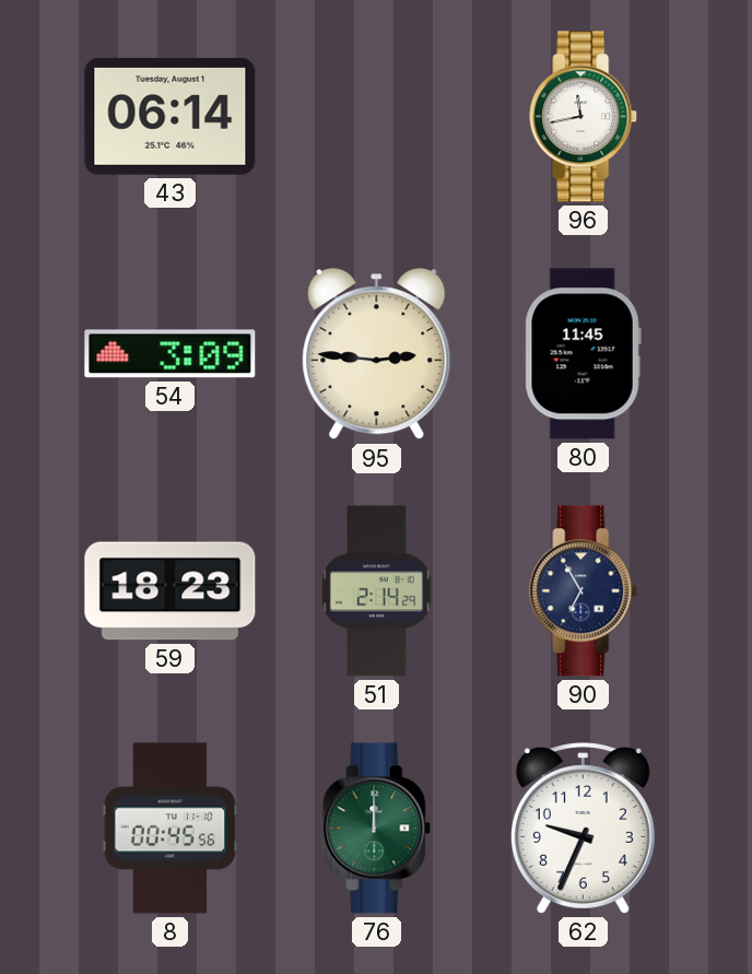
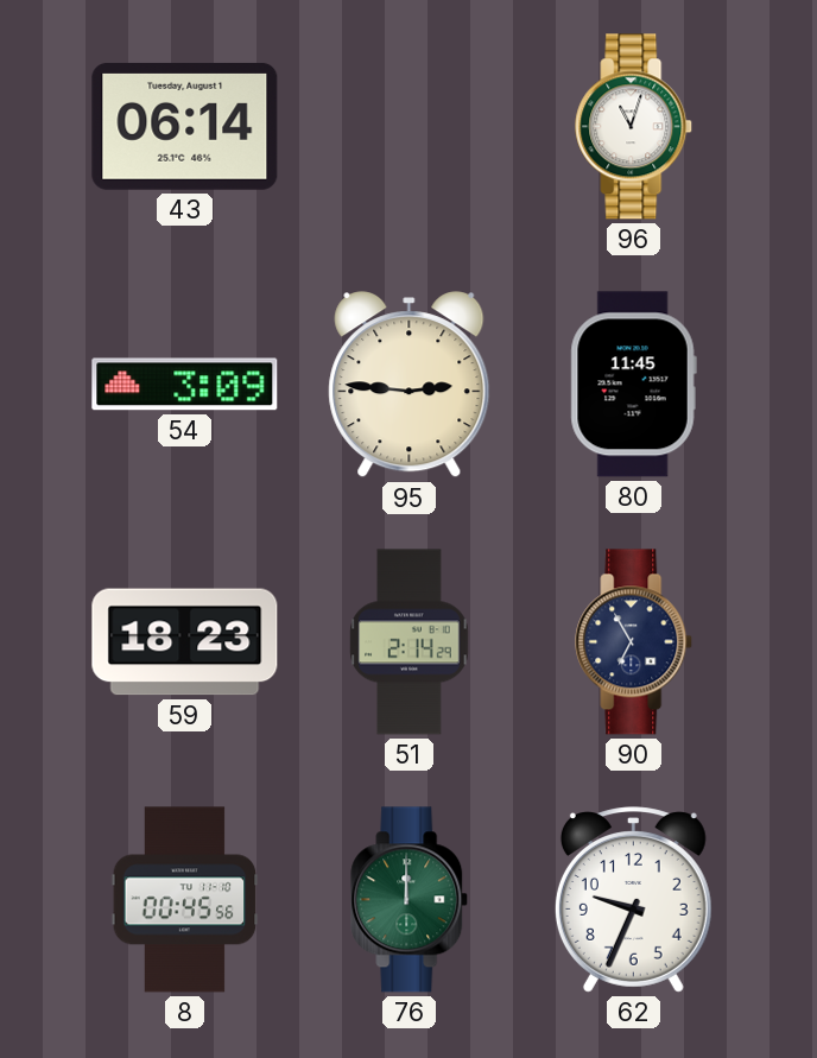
96: 11:43 -> 11:03 (634, 127)
